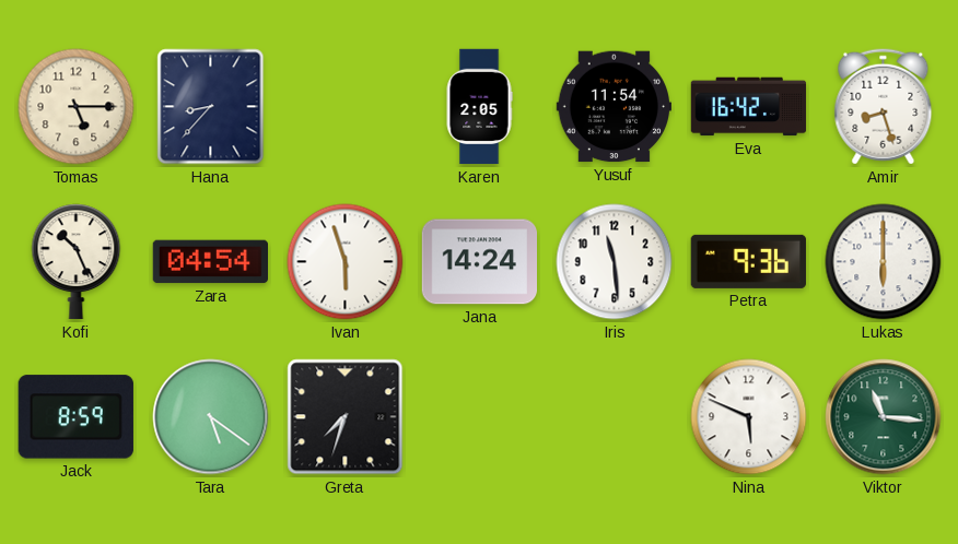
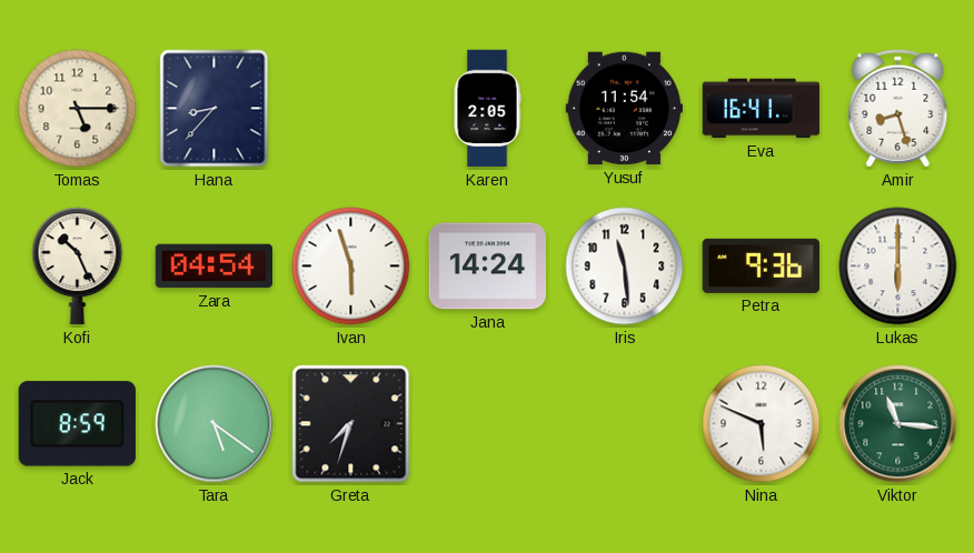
Eva: 16:42 -> 16:41 (762, 109)
